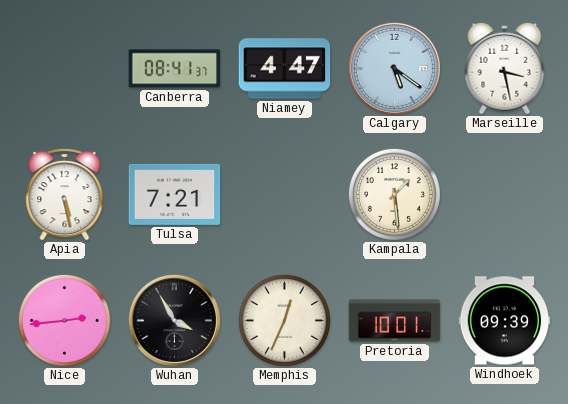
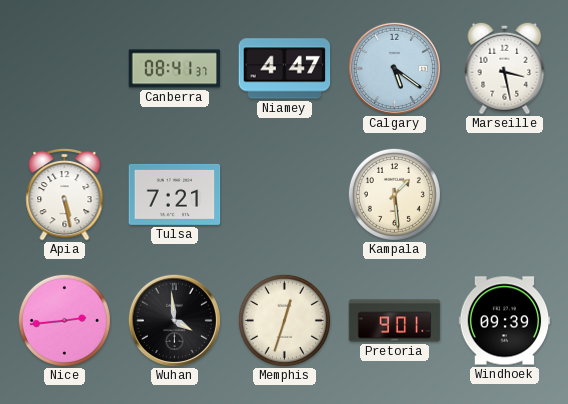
Wuhan: 3:55 -> 3:59 (174, 320)
Memphis: 12:34 -> 12:33 (284, 320)
Pretoria: 10:01 -> 9:01 (395, 321)
